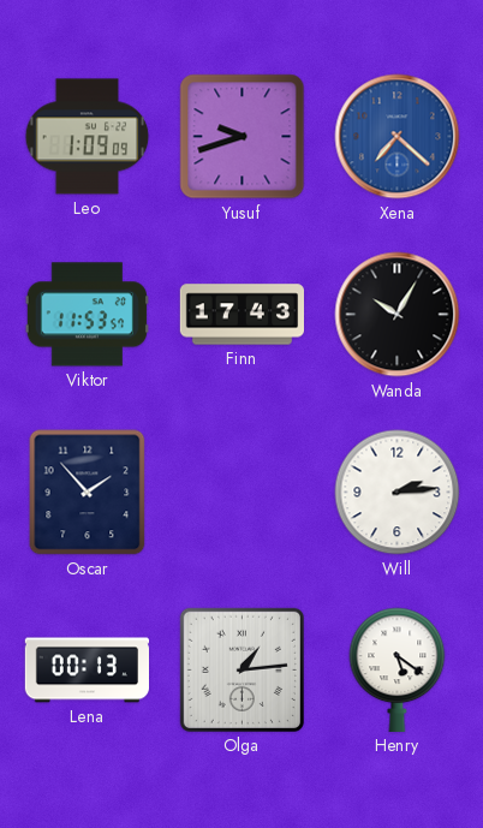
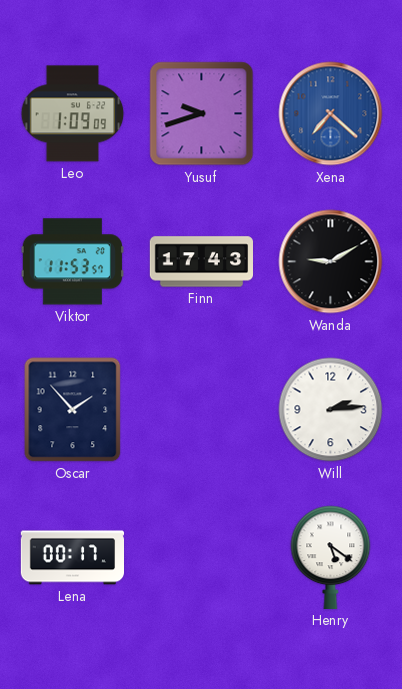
Wanda: 10:05 -> 9:10 (331, 262)
Lena: 00:13 -> 00:17 (72, 558)
Olga: 1:14 -> none (241, 669)
